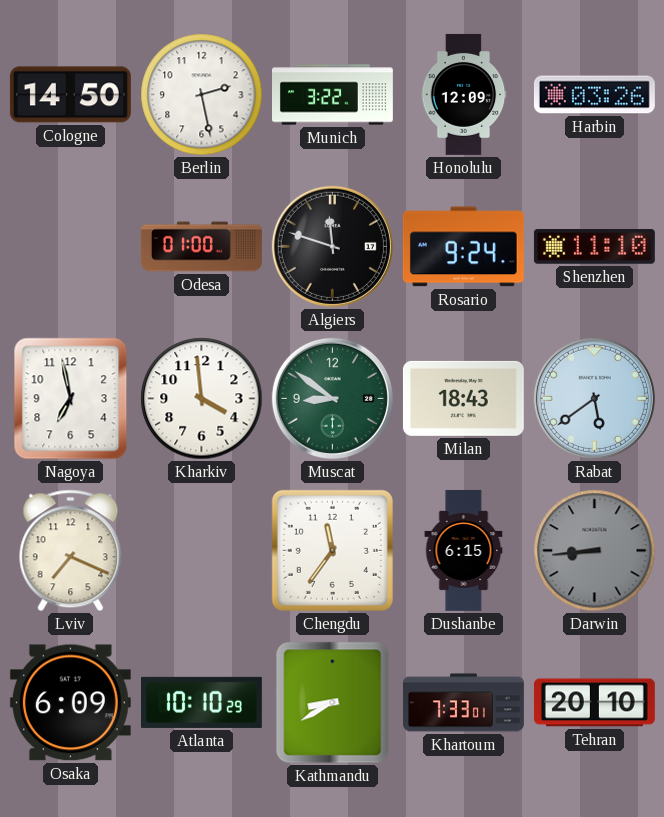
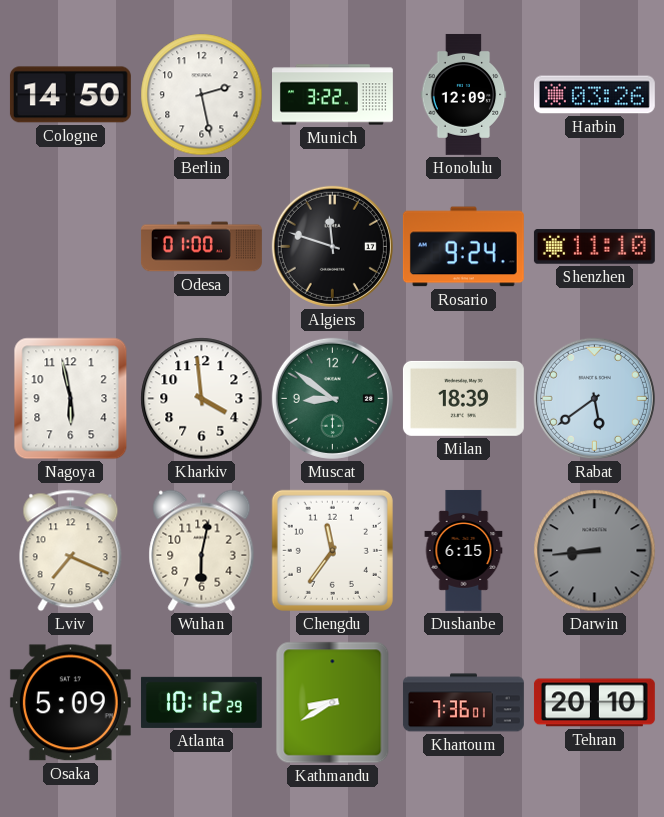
Nagoya: 6:58 -> 5:58 (71, 399)
Milan: 18:43 -> 18:39 (463, 398)
Wuhan: none -> 6:02 (202, 551)
Osaka: 6:09 -> 5:09 (70, 703)
Atlanta: 10:10 -> 10:12 (201, 702)
Khartoum: 7:33 -> 7:36 (464, 703)
